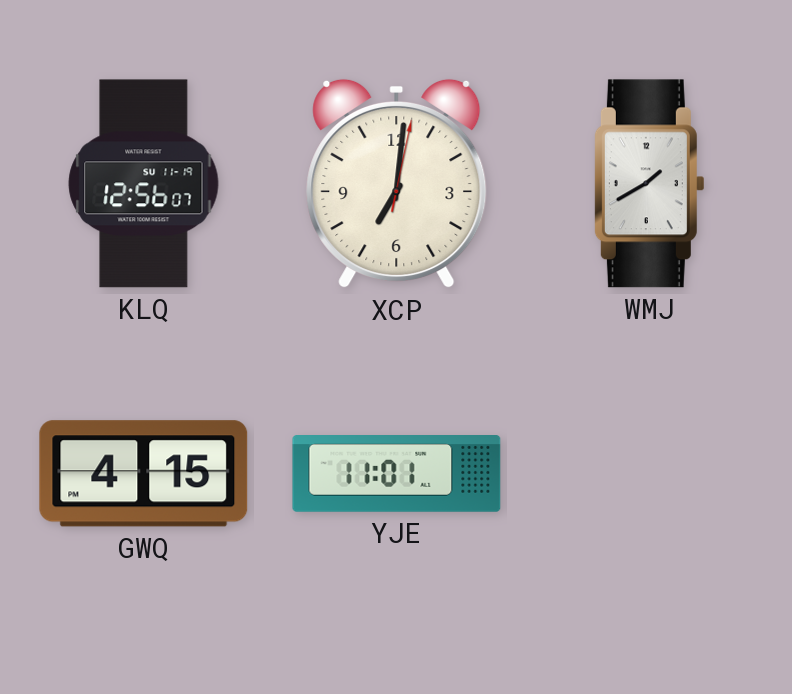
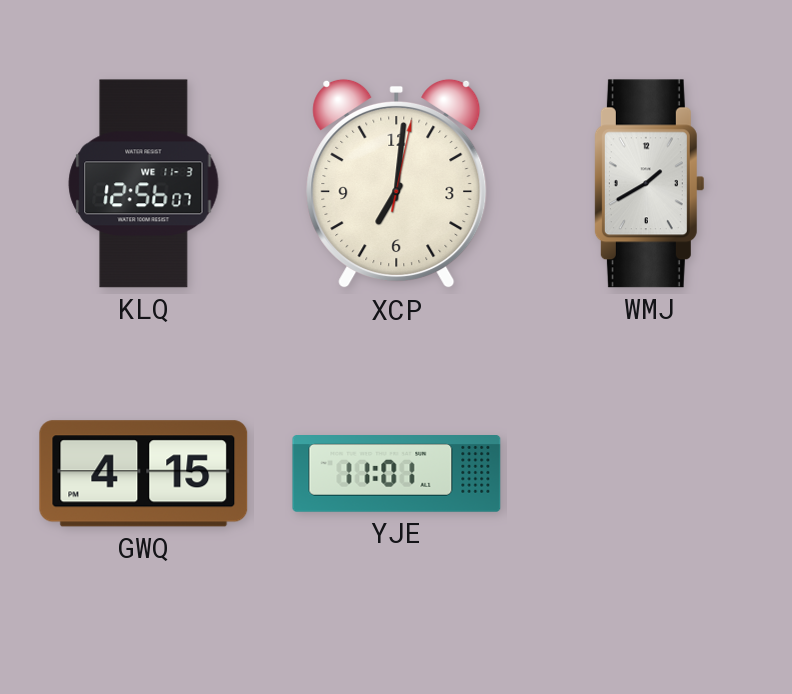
KLQ date: SU 11-19 -> WE 11-3 (144, 184)
